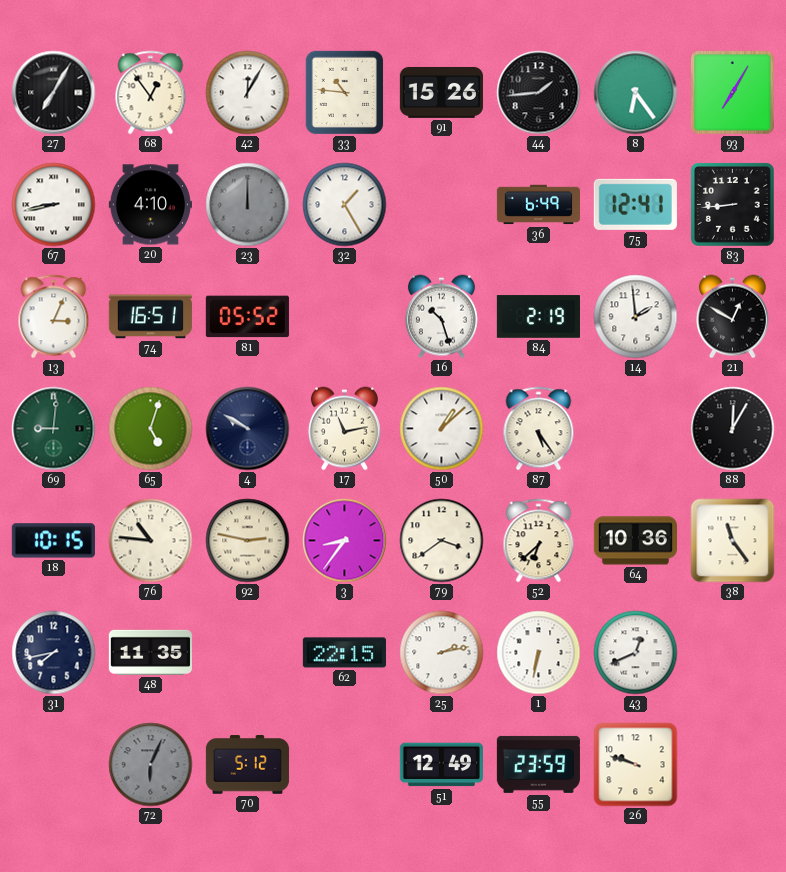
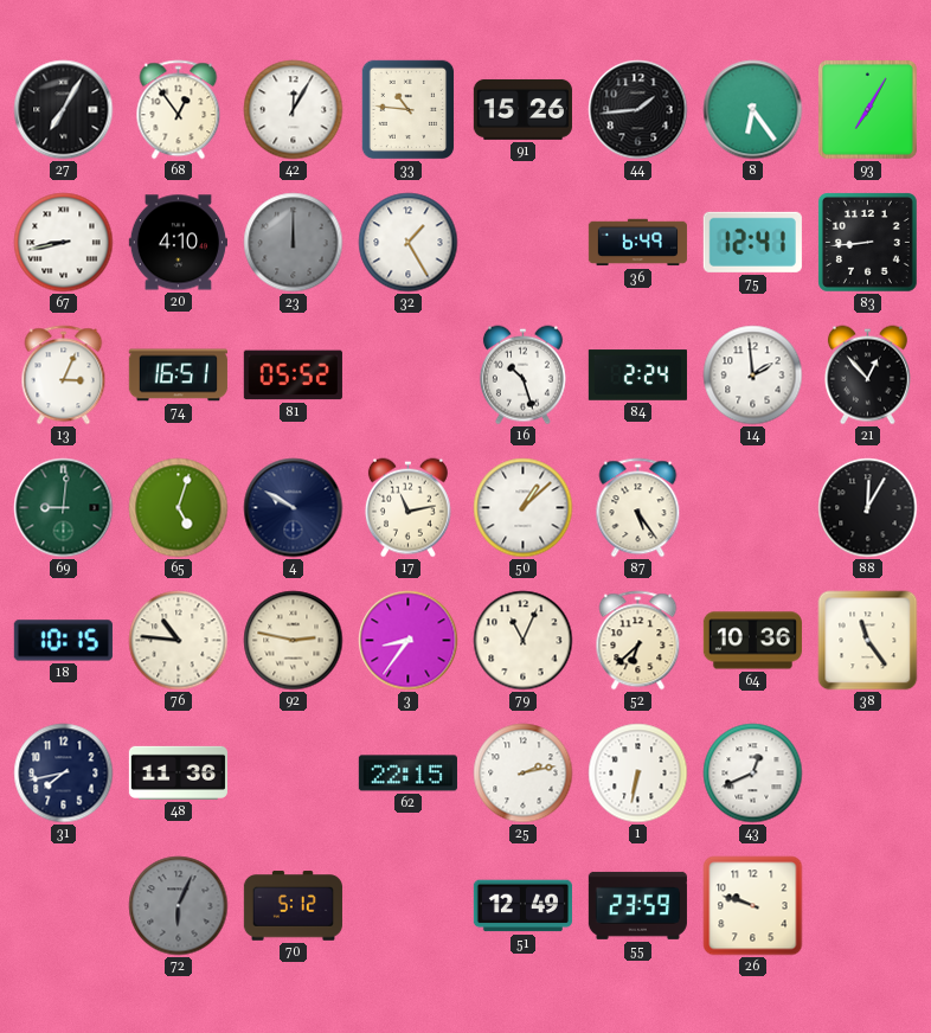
84: 2:19 -> 2:24 (637, 376)
21: 12:50 -> 12:53 (867, 376)
79: 3:39 -> 11:04 (524, 641)
48: 11:35 -> 11:36 (178, 772)
